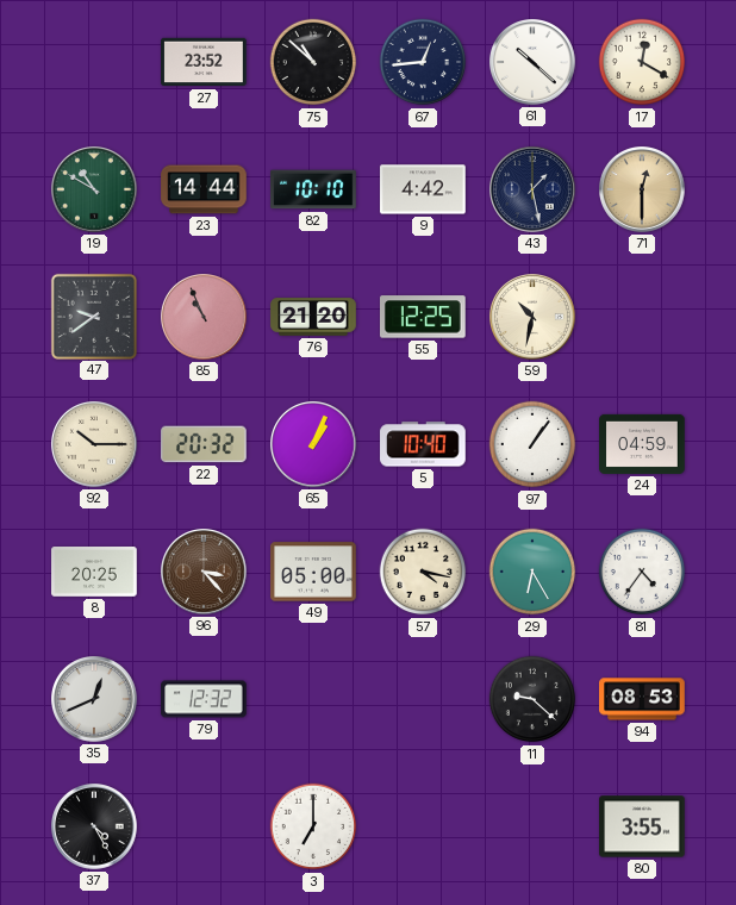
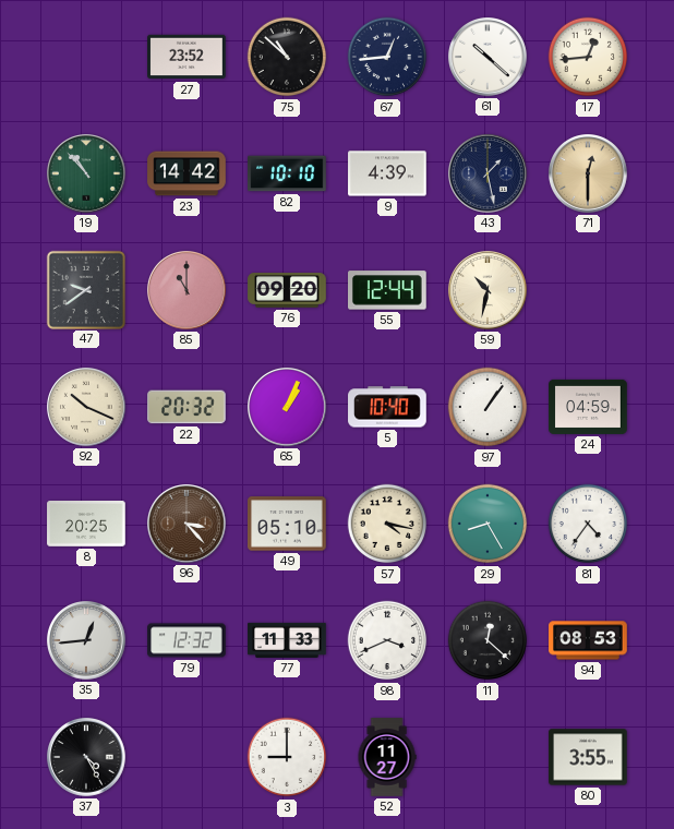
17: 12:20 -> 12:44 (588, 57)
19: 10:50 -> 10:53 (87, 175)
23: 14:44 -> 14:42 (186, 173)
9: 4:42 -> 4:39 (387, 173)
85: 10:56 -> 11:00 (188, 291)
76: 21:20 -> 09:20 (287, 290)
55: 12:25 -> 12:44 (388, 290)
92: 10:15 -> 10:19 (87, 408)
49: 05:00 -> 05:10 (287, 524)
29: 6:25 -> 8:25 (488, 524)
35: 12:41 -> 12:44 (87, 641)
77: none -> 11:33 (287, 640)
98: none -> 3:41 (387, 640)
11: 9:22 -> 12:22 (488, 640)
3: 7:00 -> 9:00 (287, 757)
52: none -> 11:27 (387, 757)
